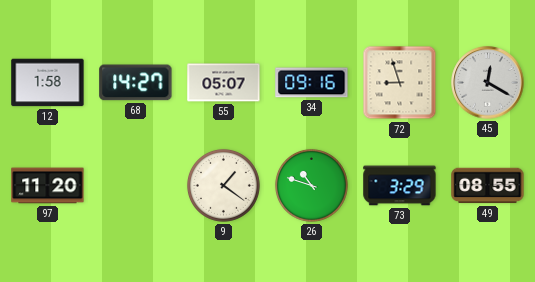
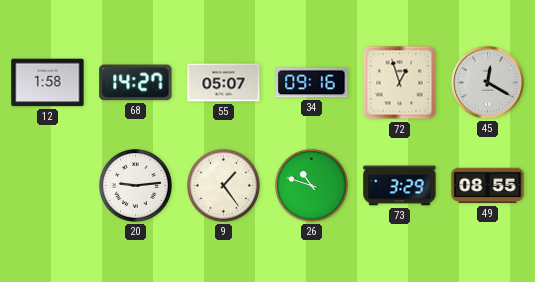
72: 8:57 -> 12:57 (400, 83)
97: 11:20 -> none (48, 186)
20: none -> 9:14 (135, 185)
9: 1:21 -> 1:24 (223, 185)
